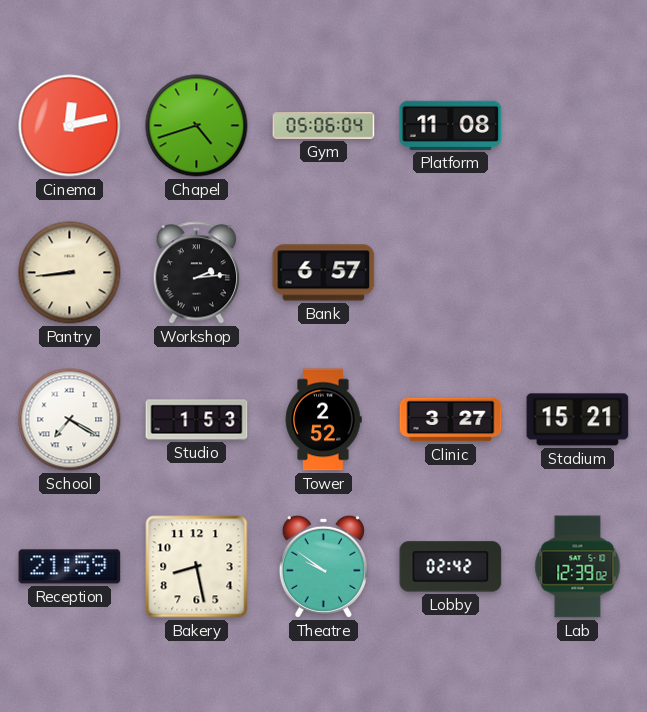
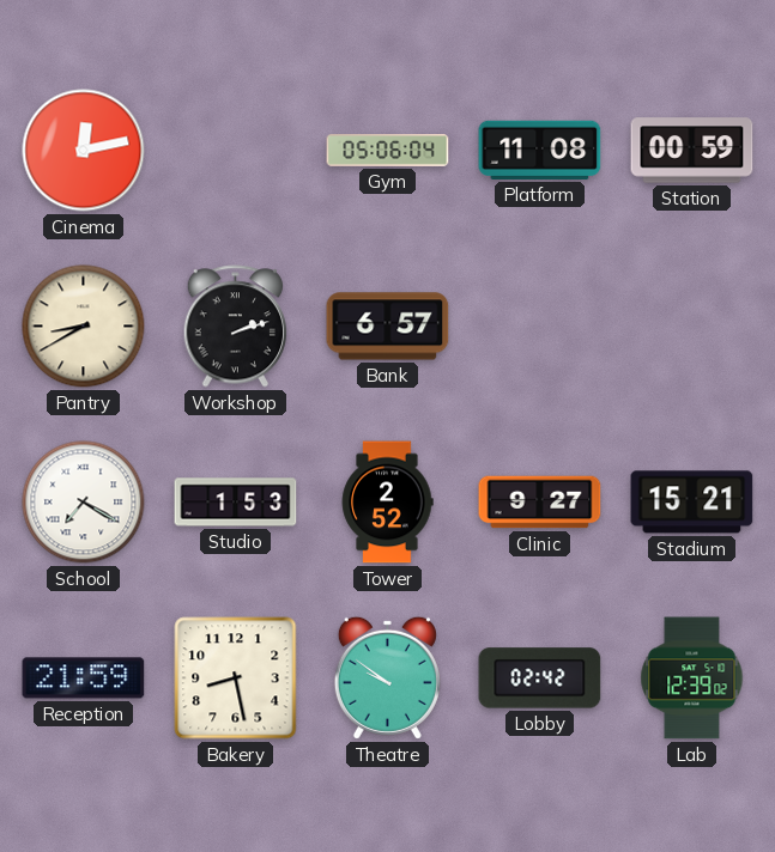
Chapel: 4:42 -> none (197, 126)
Station: none -> 00:59 (692, 151)
Pantry: 8:44 -> 8:40 (84, 327)
Workshop: 2:14 -> 2:12 (236, 327)
Clinic: 3:27 -> 9:27 (540, 503)
